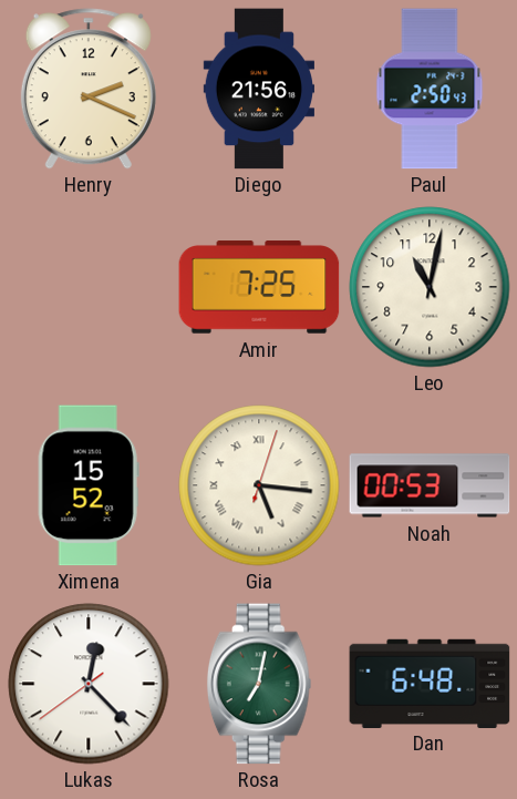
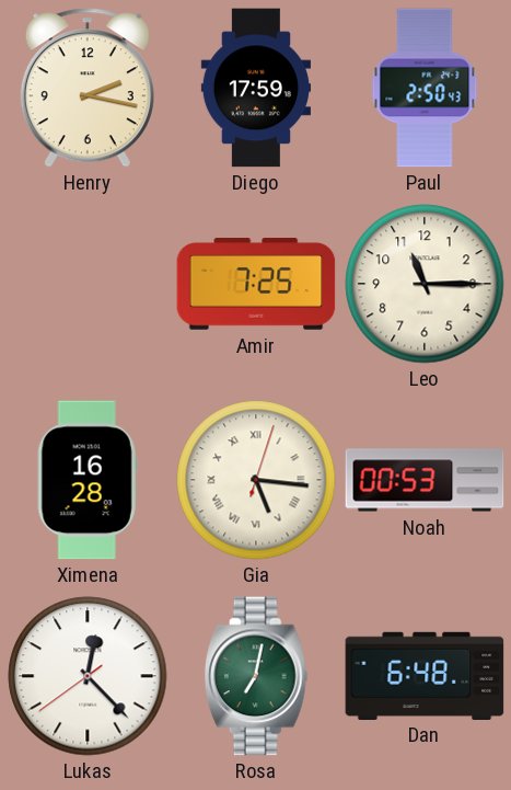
Henry: 2:19 -> 2:17 (88, 88)
Diego: 21:56 -> 17:59 (255, 88)
Leo: 11:02 -> 11:15 (425, 284)
Ximena: 15:52 -> 16:28 (88, 480)
